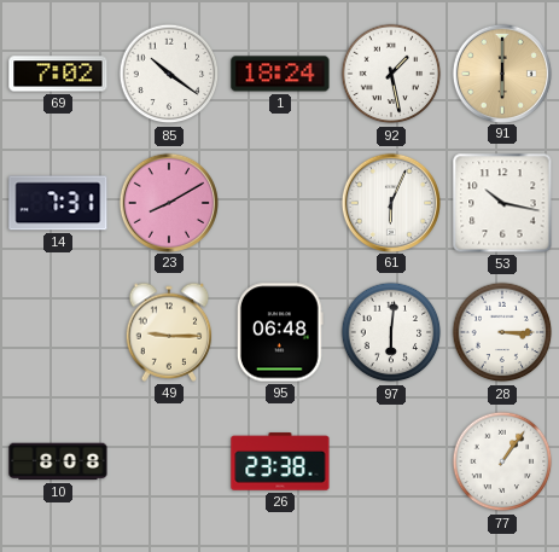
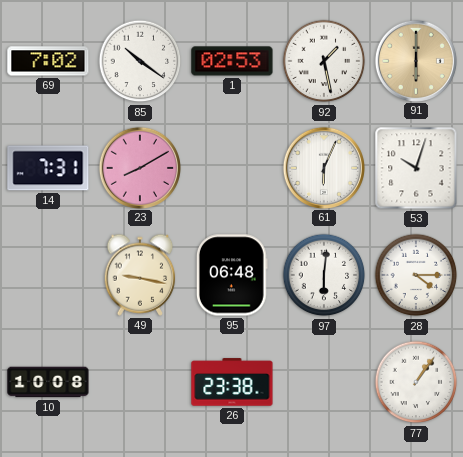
1: 18:24 -> 02:53 (232, 61)
53: 10:17 -> 10:03 (416, 168)
49: 9:15 -> 9:17 (140, 275)
28: 3:15 -> 4:15 (416, 275)
10: 8:08 -> 10:08 (48, 382)
